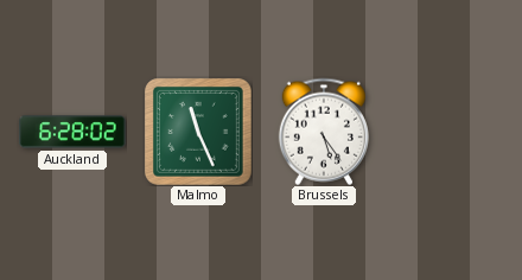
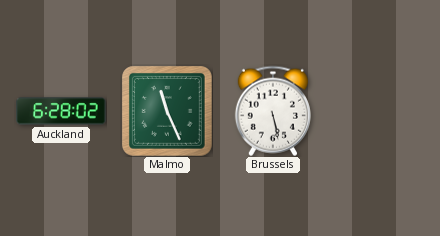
Brussels: 5:24 -> 5:28 (273, 111)
